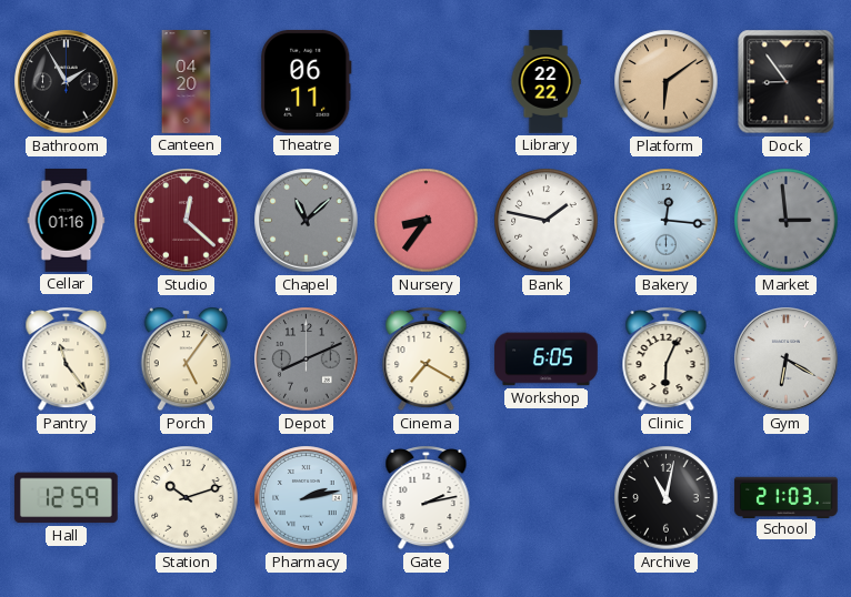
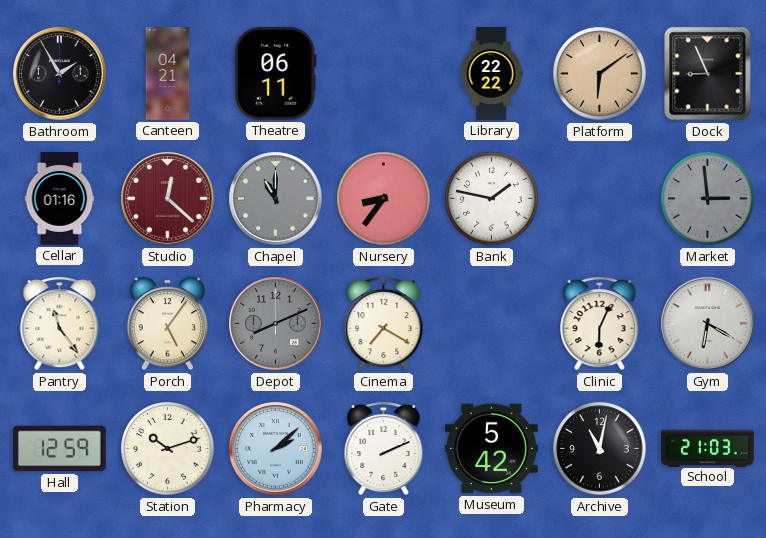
Canteen: 04:20 -> 04:21 (168, 74)
Dock: 8:54 -> 8:56 (708, 74)
Chapel: 11:08 -> 11:00 (276, 199)
Bakery: 12:16 -> none (667, 221)
Workshop: 6:05 -> none (547, 360)
Pharmacy: 2:13 -> 2:08 (276, 449)
Gate: 2:13 -> 2:11 (384, 449)
Museum: none -> 5:42 (492, 449)
